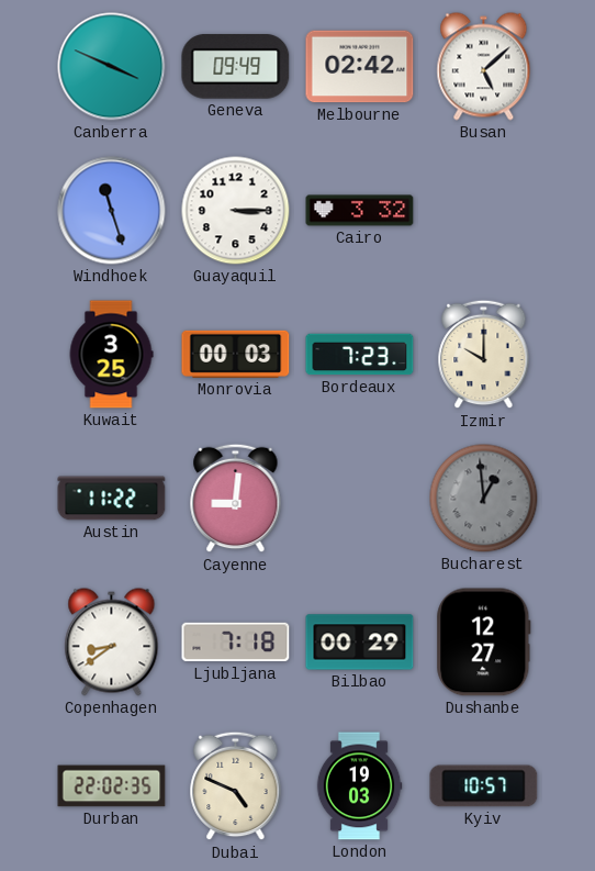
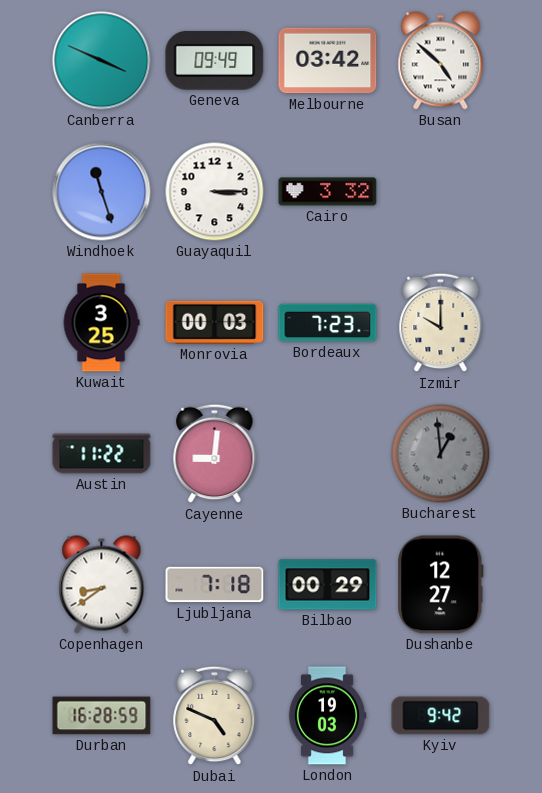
Melbourne: 02:42 -> 03:42 (328, 61)
Busan: 5:08 -> 4:52 (441, 61)
Durban: 22:02 -> 16:28 (102, 716)
Kyiv: 10:57 -> 9:42 (441, 716)
